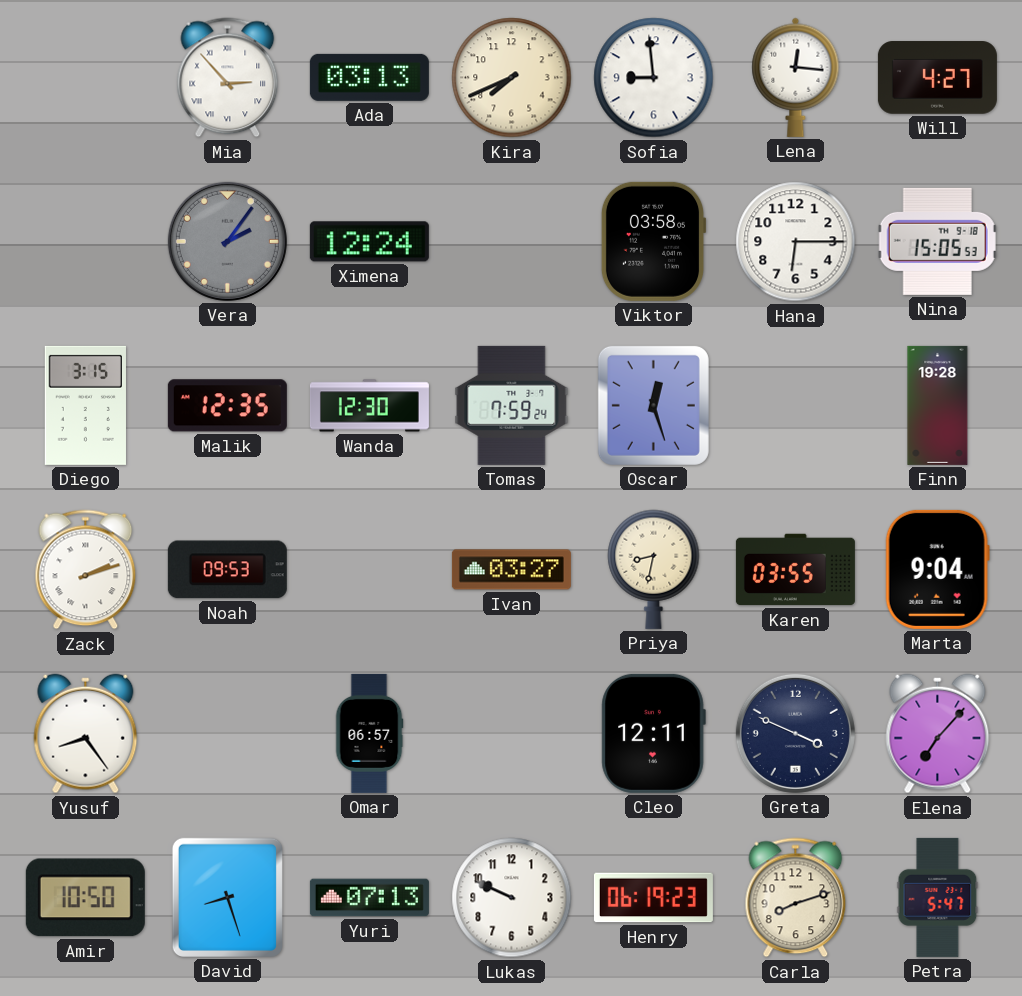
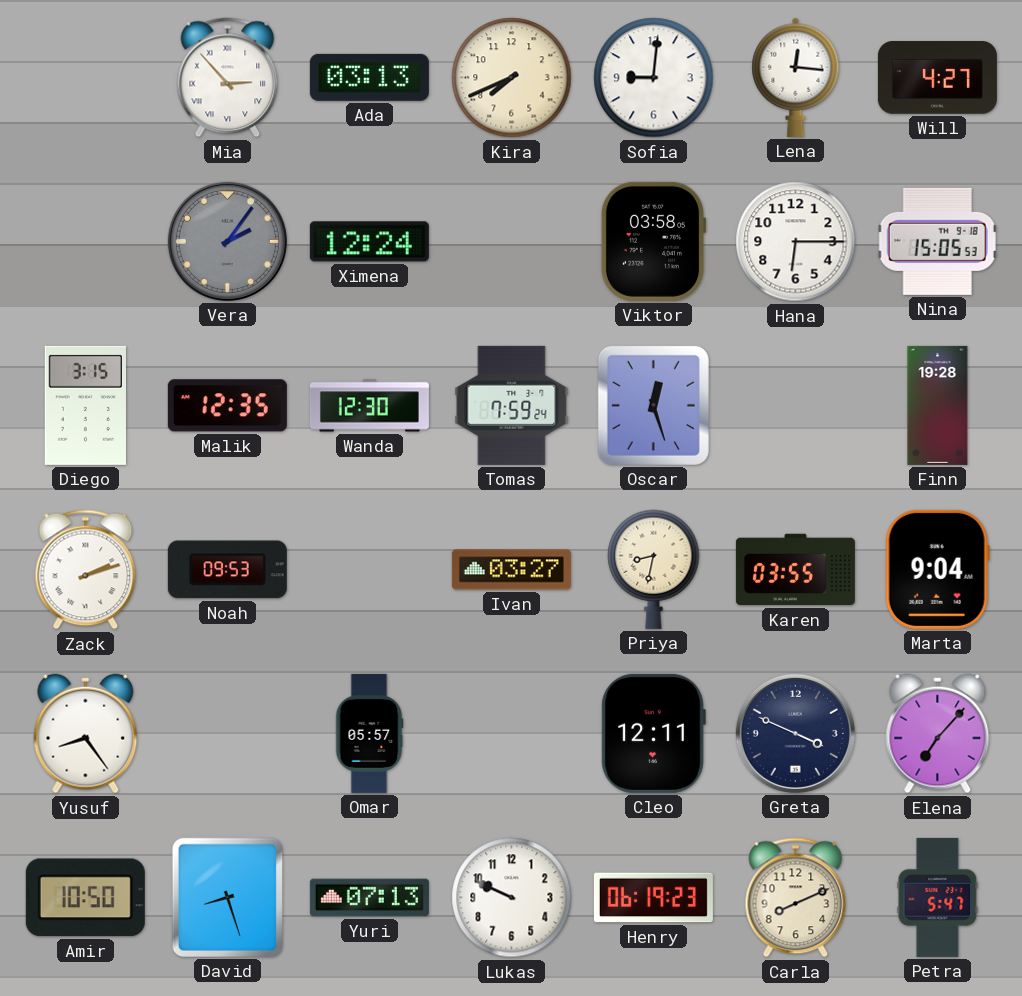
Sofia: 8:59 -> 9:01 (654, 78)
Omar: 06:57 -> 05:57 (369, 733)
Carla: 8:12 -> 8:11 (796, 898)
